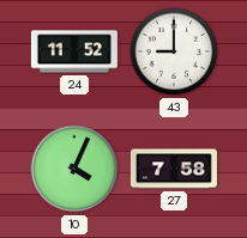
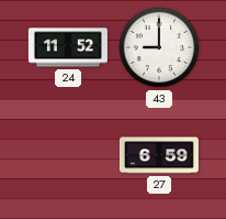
10: 4:04 -> none (74, 169)
27: 7:58 -> 6:59 (159, 155)
